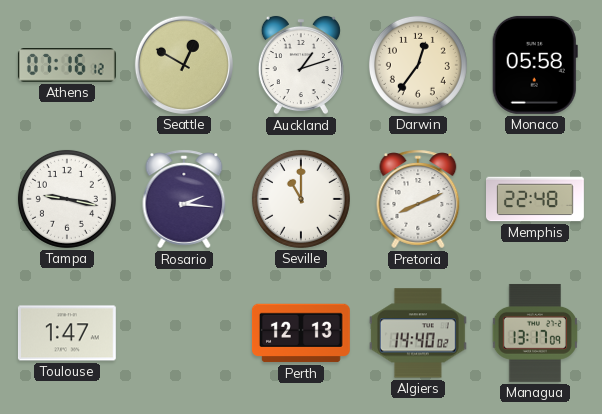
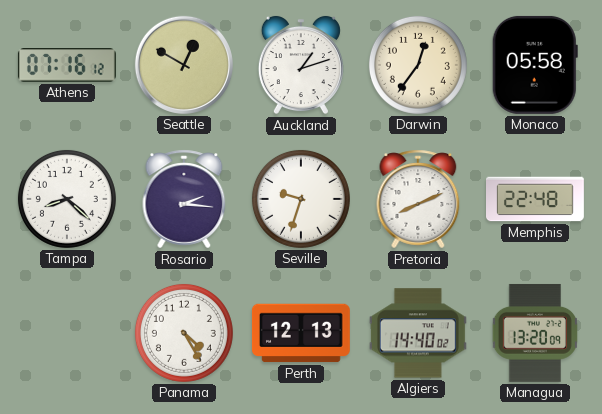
Tampa: 9:17 -> 8:22 (67, 199)
Seville: 11:00 -> 9:33 (301, 199)
Toulouse: 1:47 -> none (67, 333)
Panama: none -> 4:25 (184, 333)
Managua: 13:17 -> 13:20 (534, 333)
